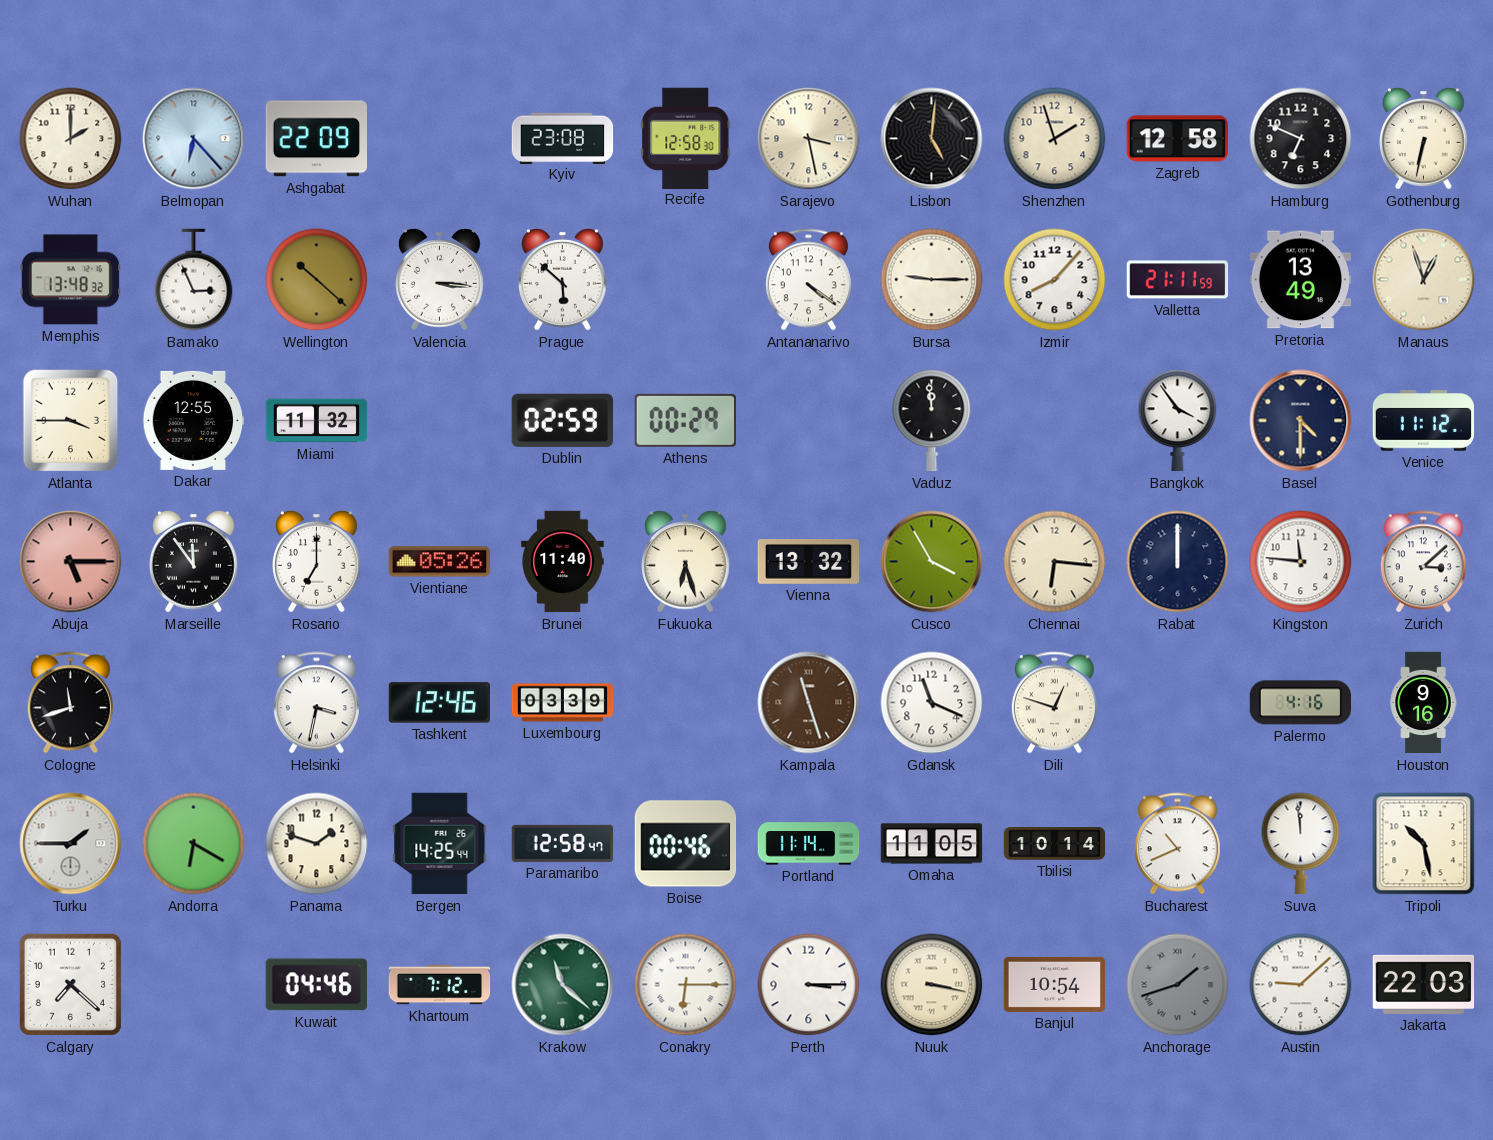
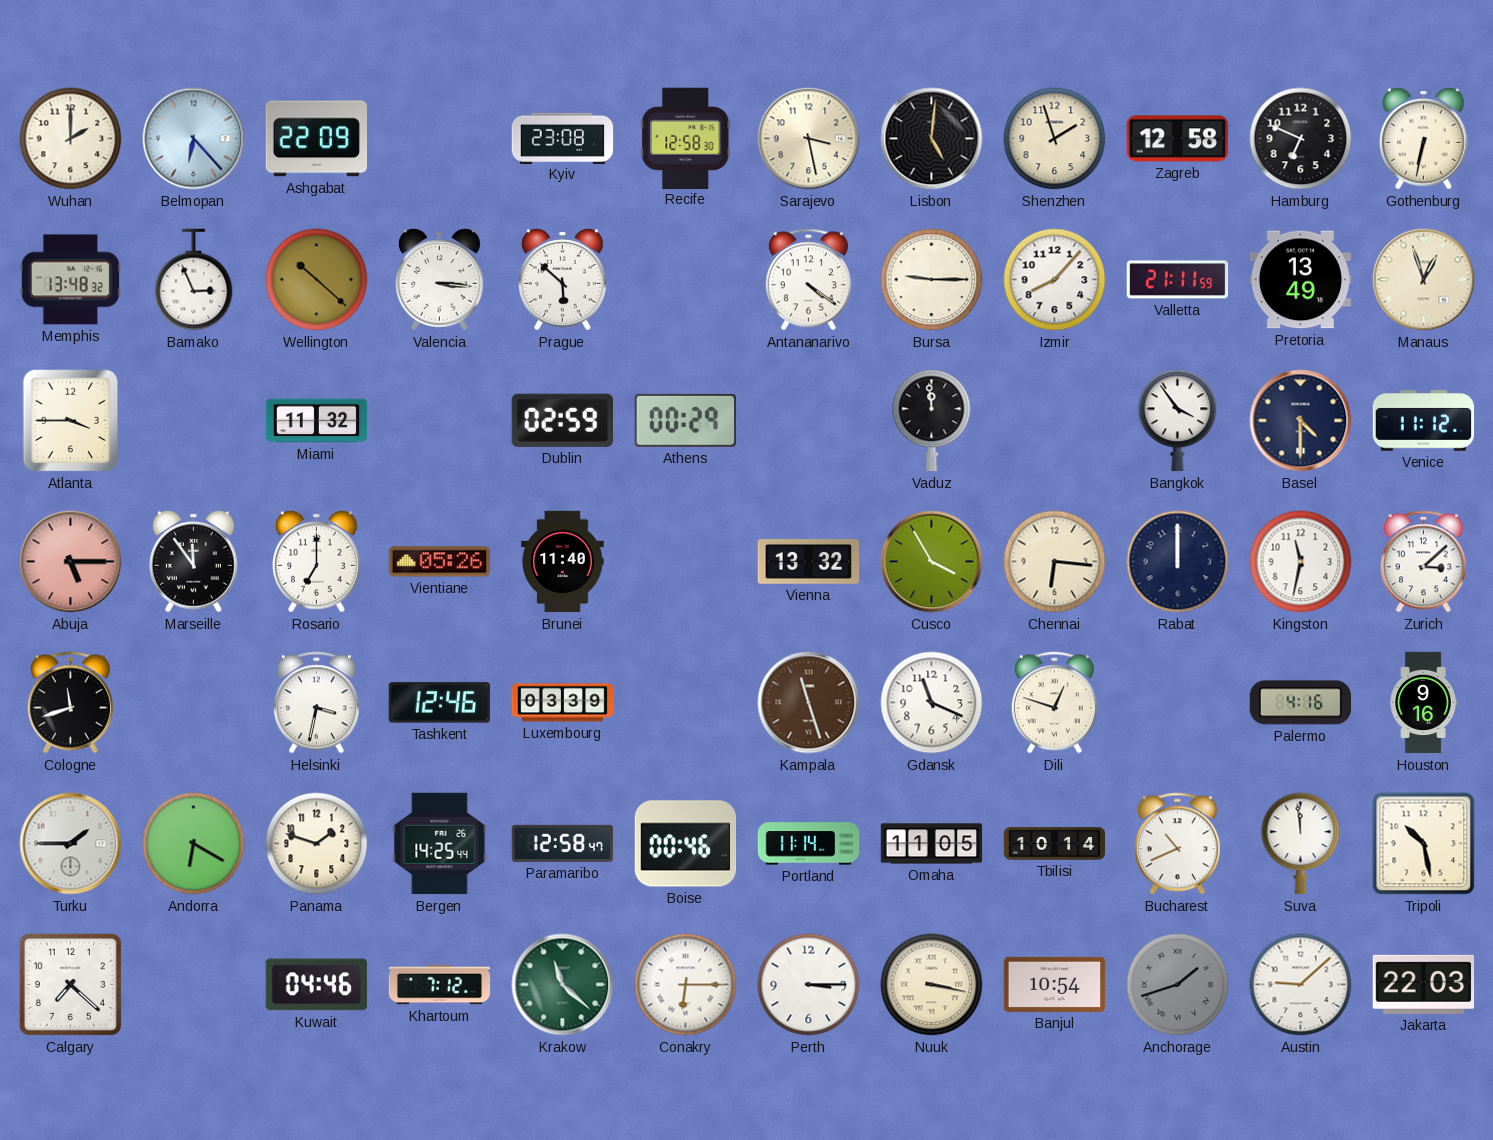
Dakar: 12:55 -> none (194, 420)
Fukuoka: 6:27 -> none (686, 562)
Kingston: 11:46 -> 11:32 (1301, 562)
